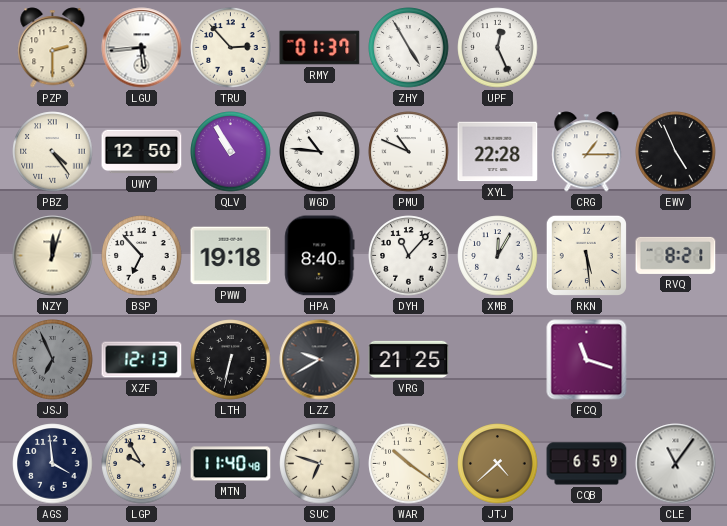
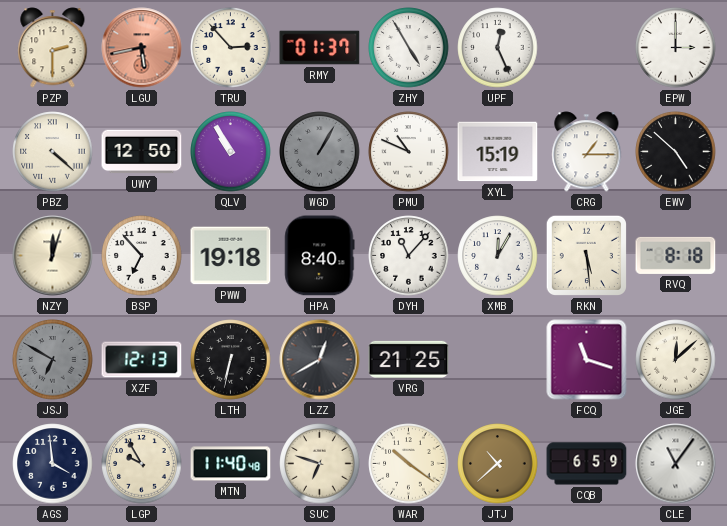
LGU: 5:44 -> 5:43 (142, 48)
LGU dial: white -> salmon (142, 48)
EPW: none -> 3:00 (676, 48)
PBZ: 4:24 -> 4:22 (53, 152)
WGD: 10:46 -> 1:05 (320, 152)
WGD dial: white -> grey (320, 152)
XYL: 22:28 -> 15:19 (498, 152)
EWV: 4:56 -> 4:52 (676, 152)
RVQ: 8:21 -> 8:18 (676, 255)
JSJ: 6:56 -> 6:50 (53, 360)
LZZ: 9:40 -> 12:40 (320, 360)
JGE: none -> 12:08 (676, 360)
JTJ: 4:38 -> 10:38 (498, 464)
